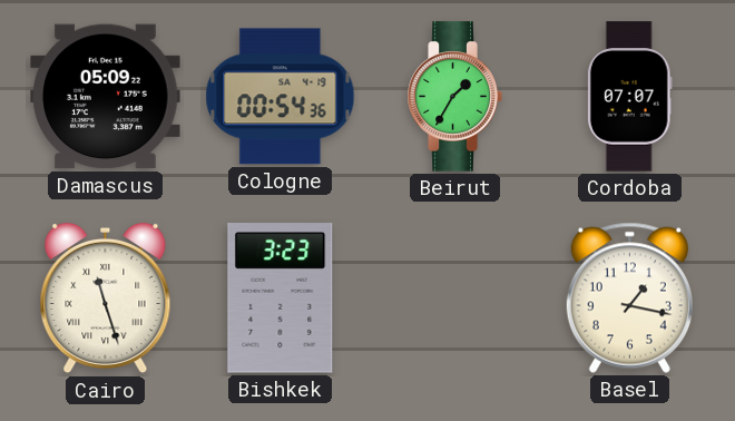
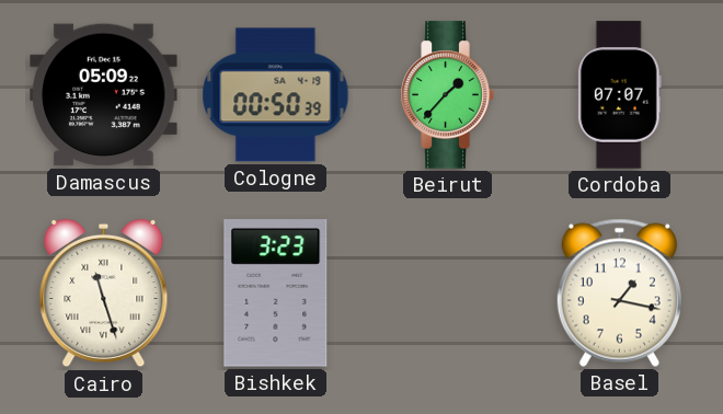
Cologne: 00:54 -> 00:50 (276, 95)
Beirut: 1:35 -> 1:37 (447, 95)
